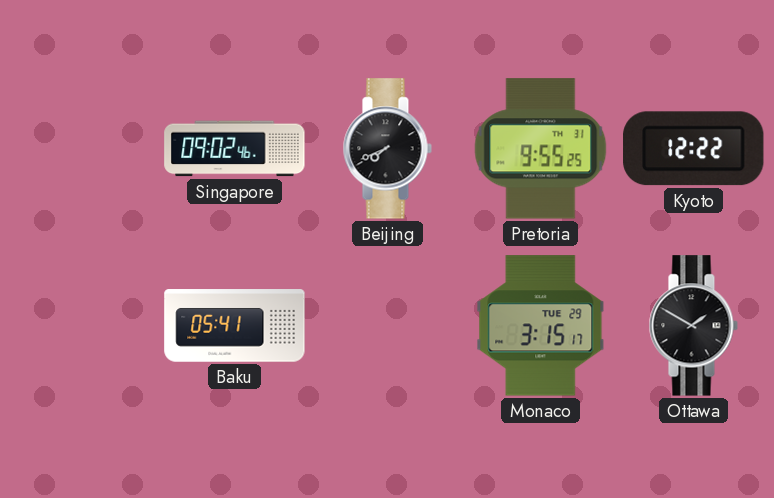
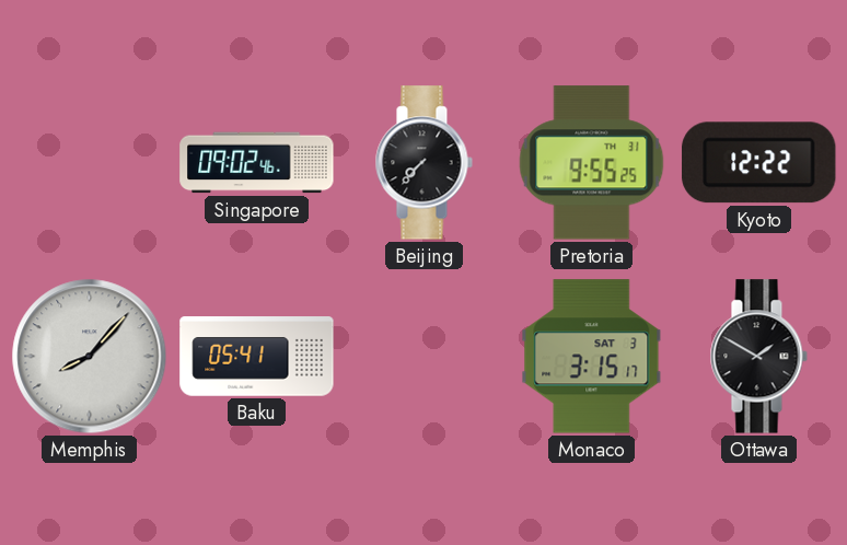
Beijing: 7:41 -> 7:37 (424, 163)
Memphis: none -> 8:07 (90, 357)
Monaco date: TUE 29 -> SAT 3 (592, 357)
